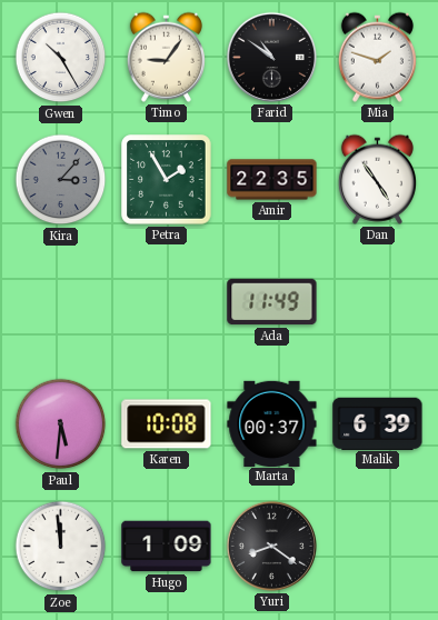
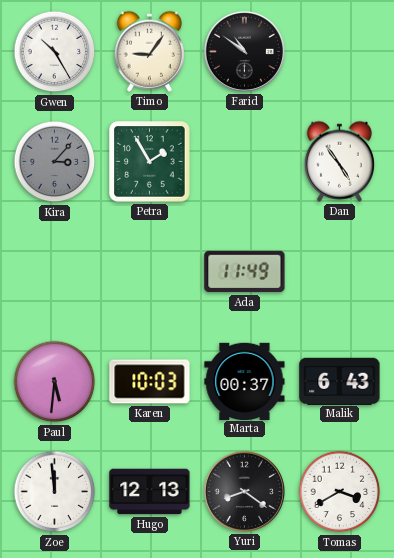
Mia: 1:48 -> none (377, 57)
Amir: 22:35 -> none (272, 180)
Karen: 10:08 -> 10:03 (150, 382)
Malik: 6:39 -> 6:43 (340, 381)
Hugo: 1:09 -> 12:13 (150, 492)
Tomas: none -> 3:40 (340, 492)
